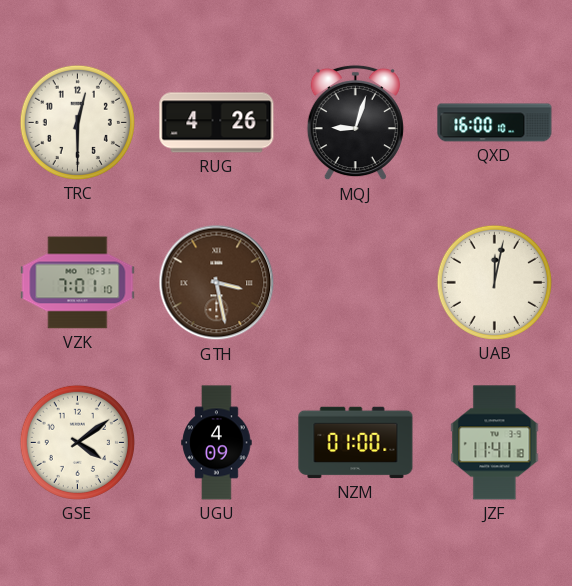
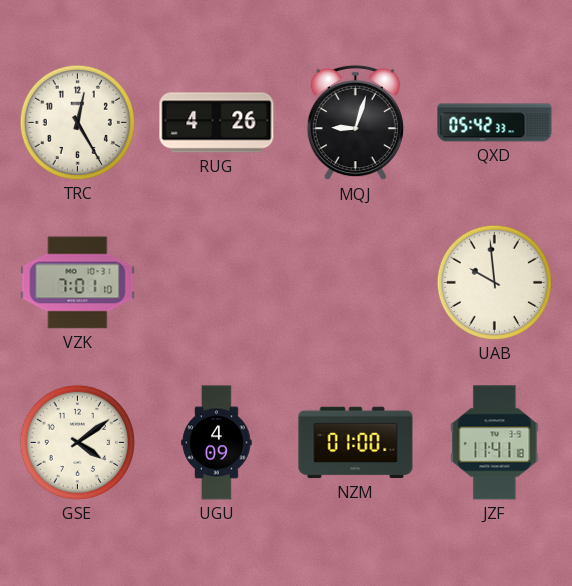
TRC: 12:30 -> 12:25 (77, 122)
QXD: 16:00 -> 05:42 (495, 123)
GTH: 3:28 -> none (217, 283)
UAB: 12:02 -> 9:59 (494, 282)
